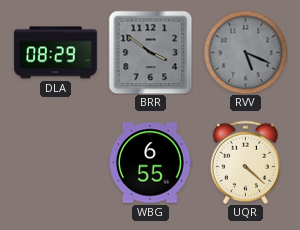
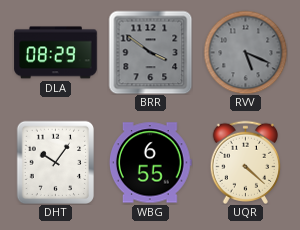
DHT: none -> 10:06 (56, 162)
